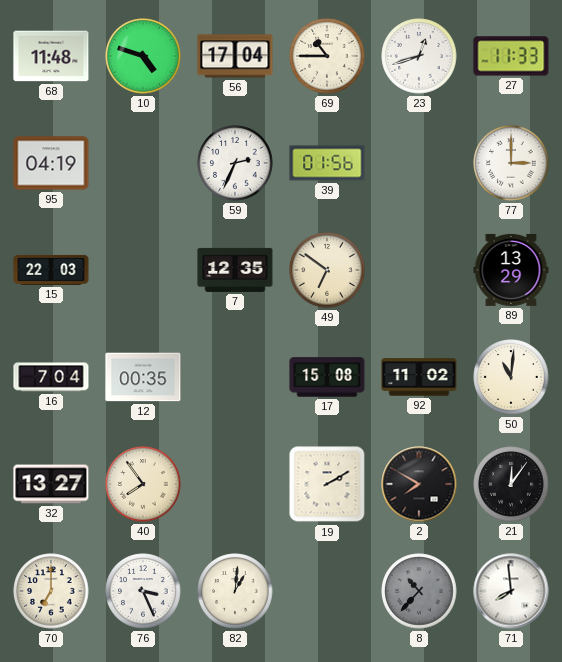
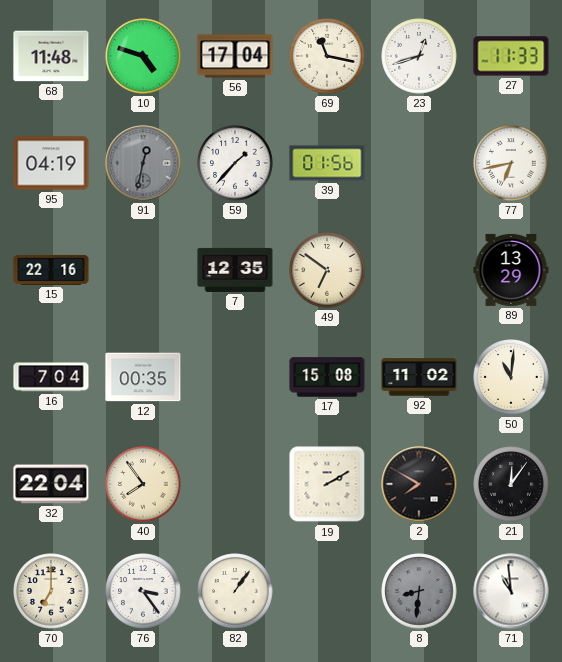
69: 10:45 -> 11:17 (327, 56)
91: none -> 12:32 (143, 163)
59: 2:34 -> 1:37 (235, 163)
77: 3:00 -> 6:43 (511, 163)
15: 22:03 -> 22:16 (51, 270)
32: 13:27 -> 22:04 (51, 484)
76: 3:26 -> 3:24 (143, 591)
82: 1:01 -> 1:06 (235, 591)
8: 10:37 -> 8:31 (419, 591)
71: 7:59 -> 10:59 (511, 591)
